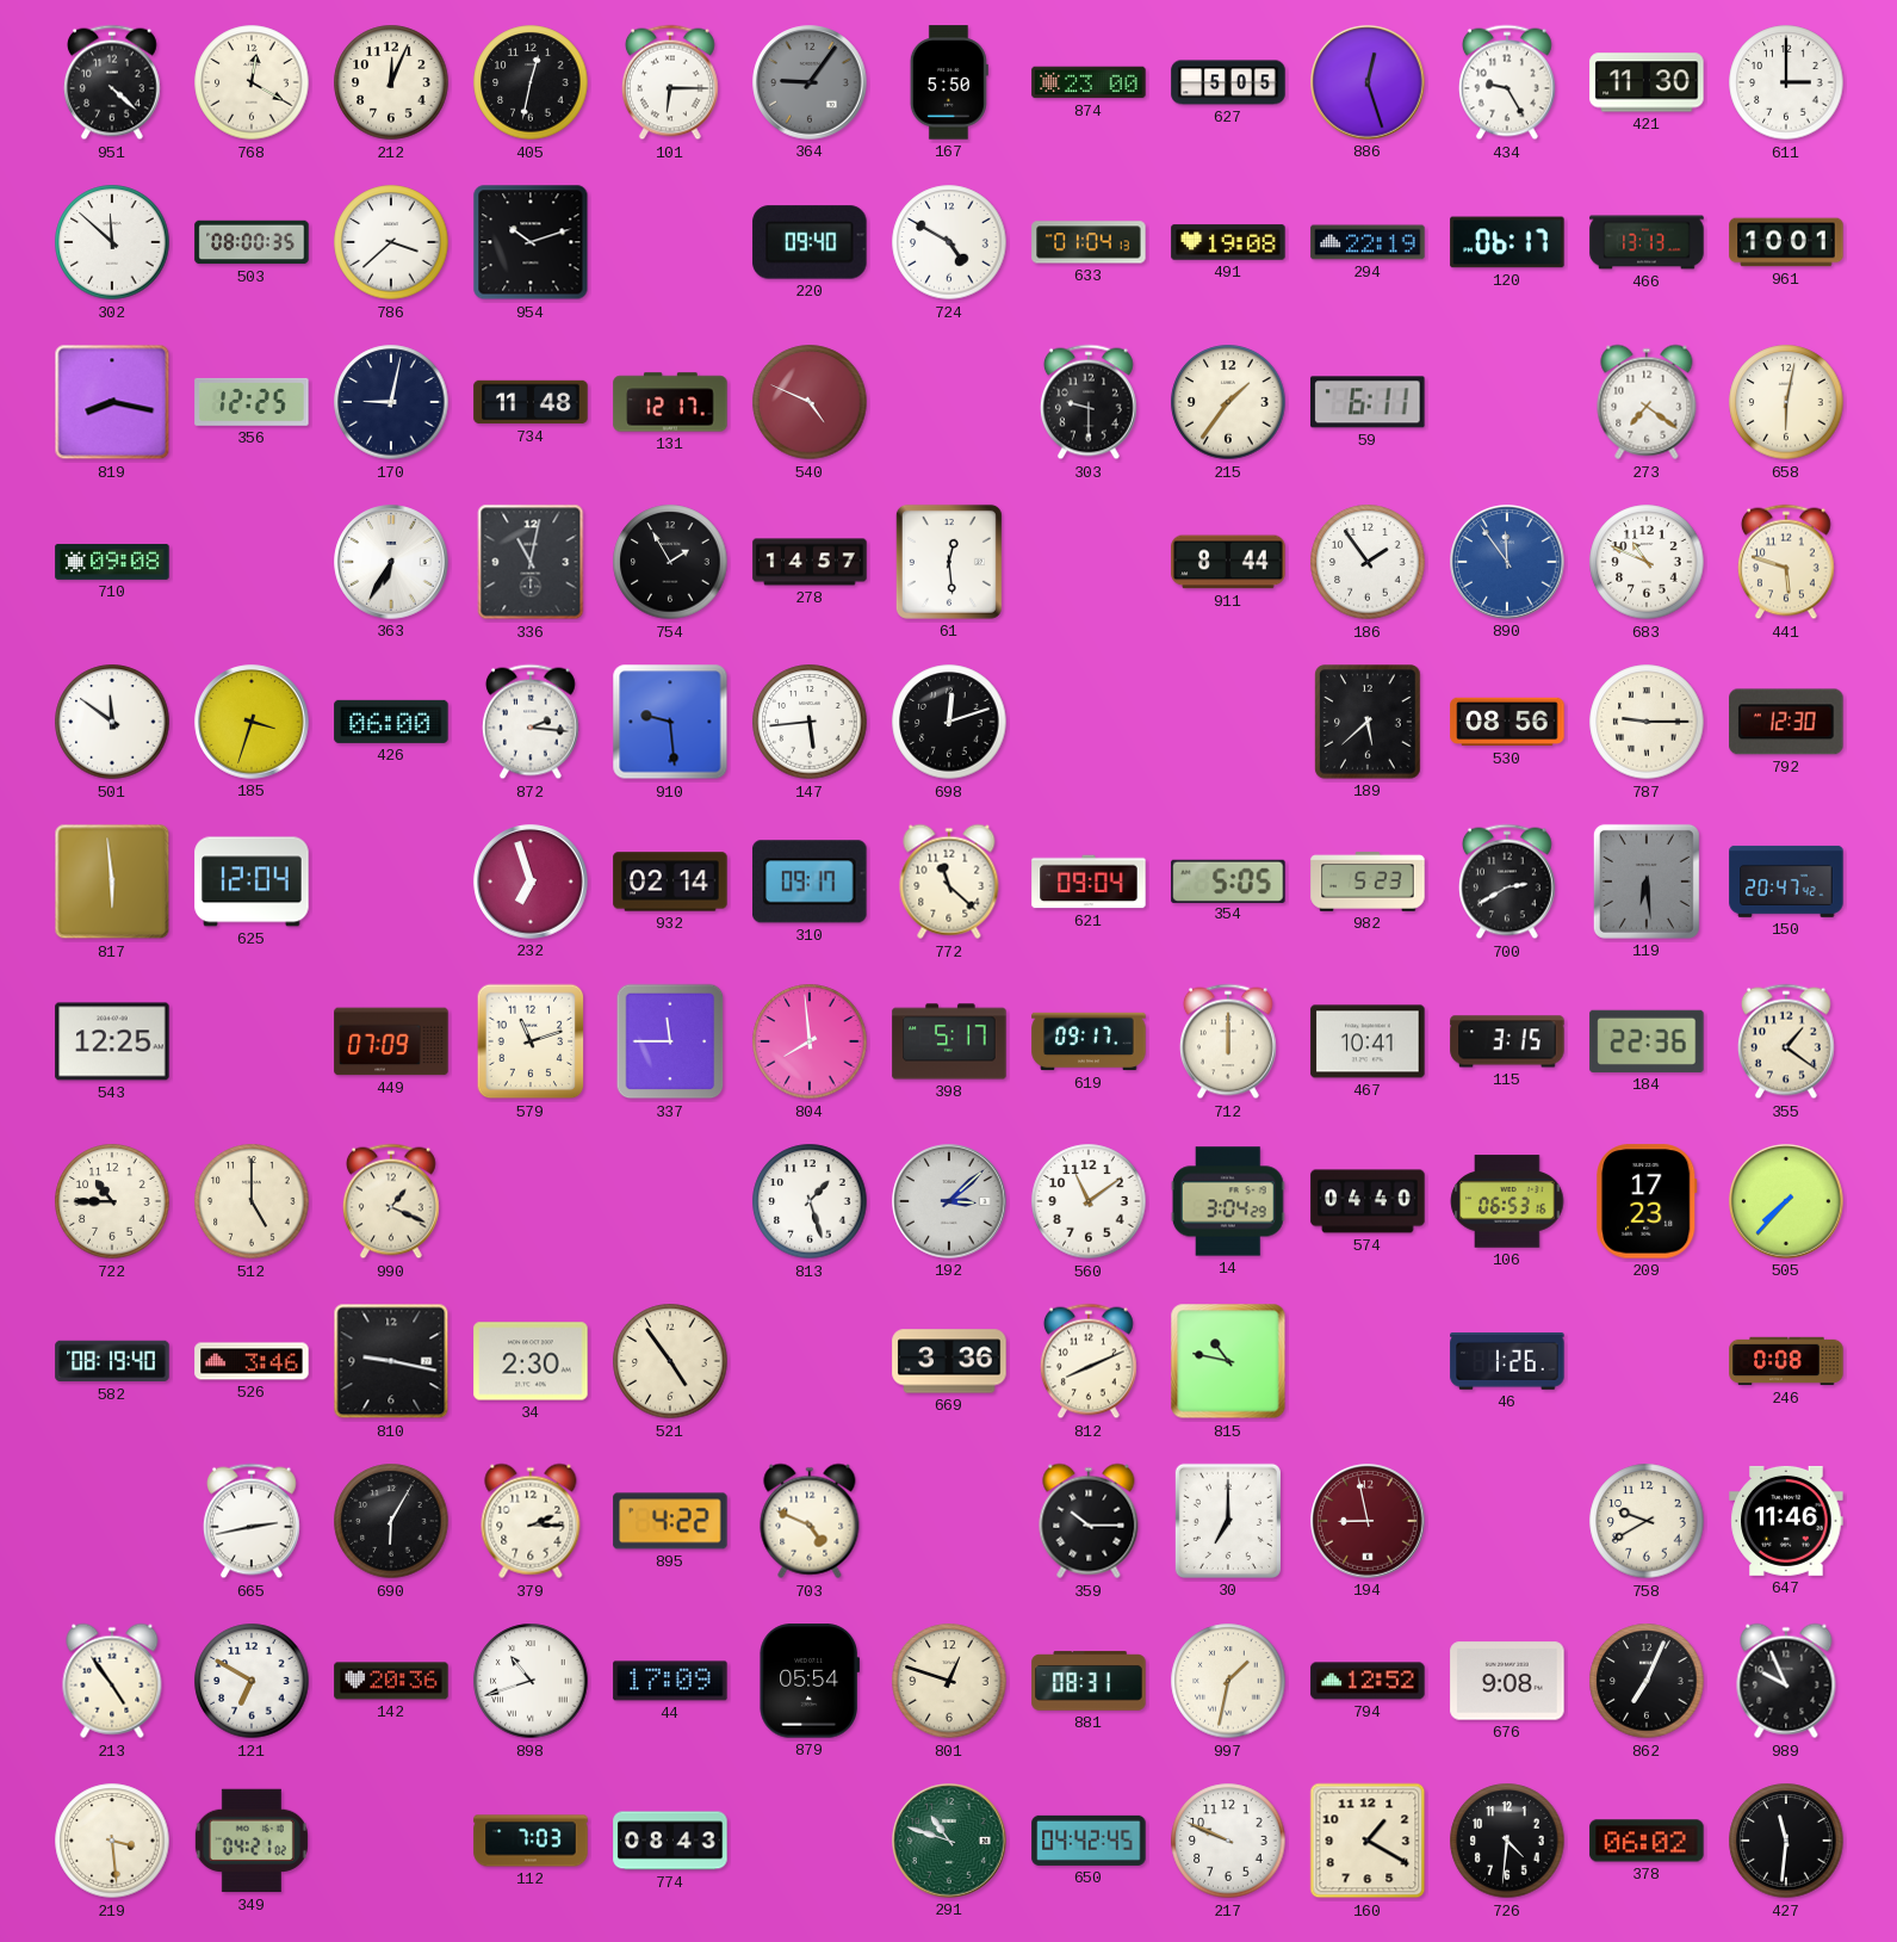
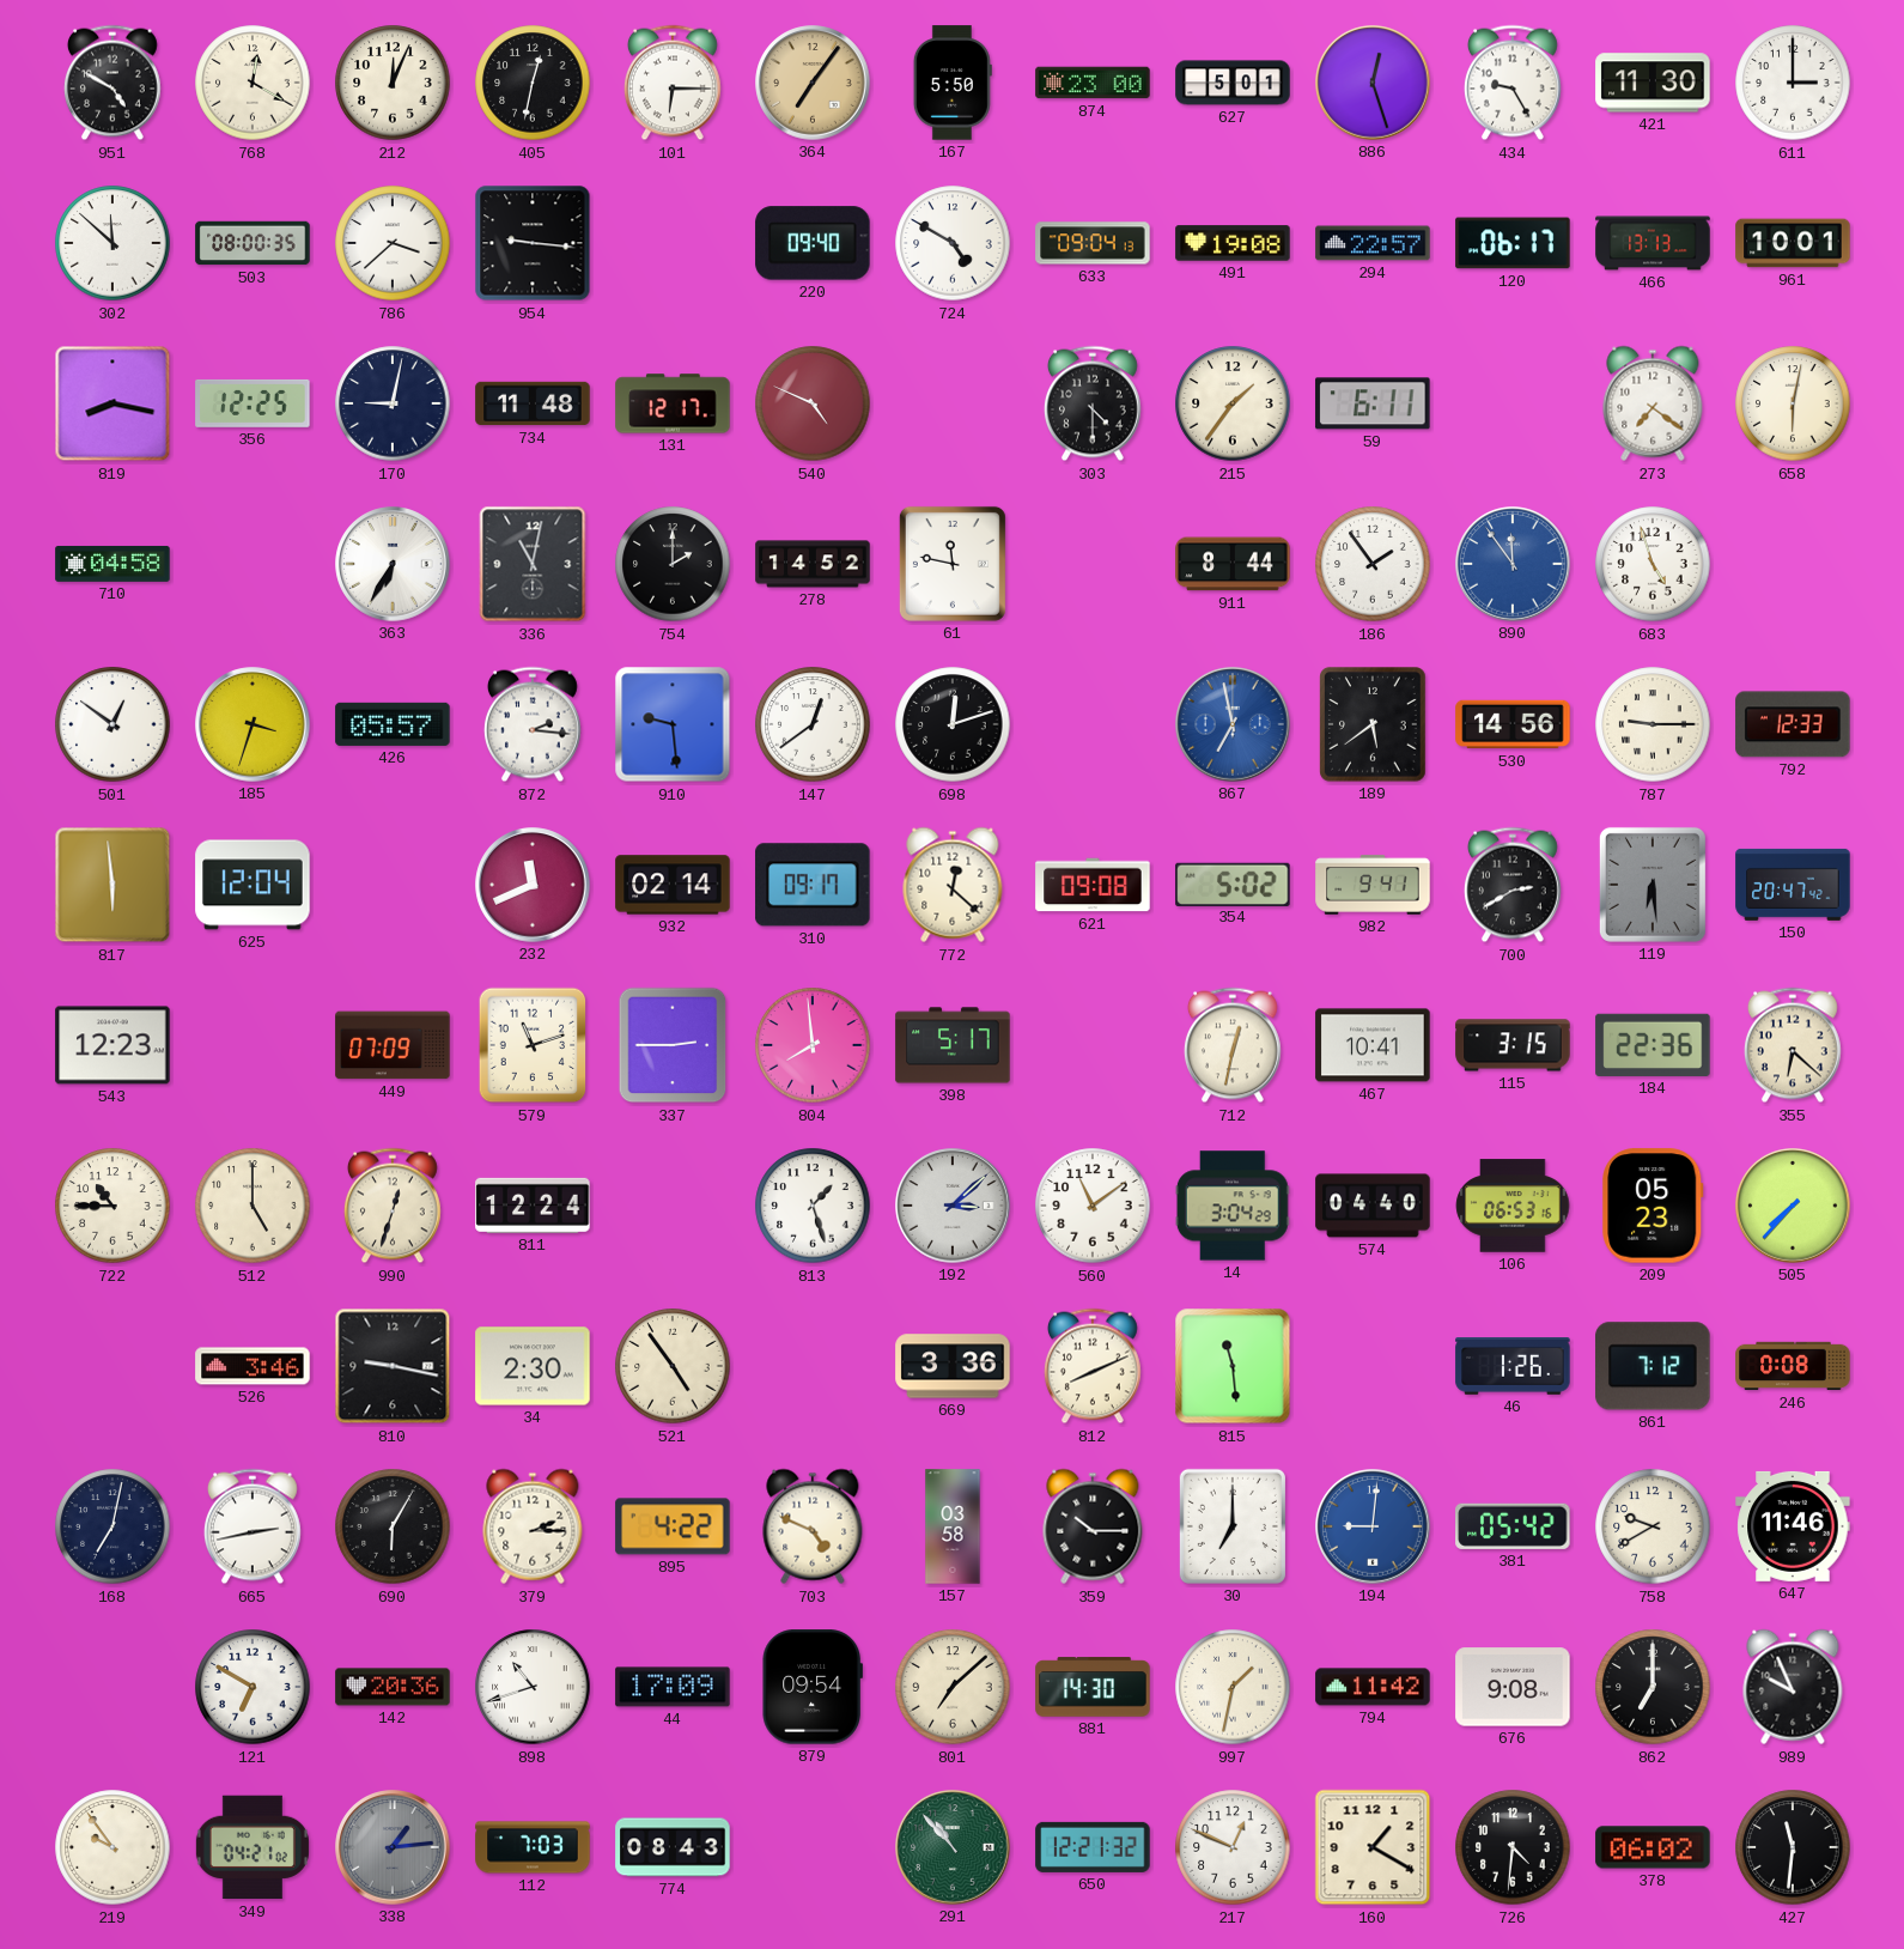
951: 4:22 -> 4:50 (112, 83)
364: 9:06 -> 7:06 (813, 83)
364 dial: grey -> champagne (813, 83)
627: 5:05 -> 5:01 (1233, 83)
954: 10:12 -> 9:16 (533, 243)
633: 01:04 -> 09:04 (1093, 243)
294: 22:19 -> 22:57 (1373, 243)
303: 9:30 -> 4:30 (1093, 403)
710: 09:08 -> 04:58 (112, 564)
754: 1:55 -> 2:00 (673, 564)
278: 14:57 -> 14:52 (813, 564)
61: 12:29 -> 11:47 (953, 564)
683: 10:49 -> 4:57 (1653, 564)
441: 5:48 -> none (1786, 562)
501: 11:51 -> 12:51 (112, 724)
426: 06:00 -> 05:57 (393, 724)
147: 5:44 -> 12:39 (813, 724)
867: none -> 6:58 (1233, 724)
189: 5:38 -> 5:39 (1373, 724)
530: 08:56 -> 14:56 (1513, 724)
792: 12:30 -> 12:33 (1793, 724)
232: 6:57 -> 11:41 (533, 885)
772: 11:22 -> 12:22 (953, 885)
621: 09:04 -> 09:08 (1093, 885)
354: 5:05 -> 5:02 (1233, 884)
982: 5:23 -> 9:41 (1373, 885)
543: 12:25 -> 12:23 (112, 1045)
337: 11:45 -> 2:45 (673, 1045)
619: 09:17 -> none (1089, 1041)
712: 12:00 -> 12:32 (1233, 1045)
355: 1:21 -> 6:22 (1793, 1045)
990: 1:19 -> 12:33 (393, 1206)
811: none -> 12:24 (533, 1206)
209: 17:23 -> 05:23 (1653, 1206)
582: 08:19 -> none (112, 1361)
815: 10:47 -> 11:29 (1233, 1366)
861: none -> 7:12 (1653, 1366)
168: none -> 7:02 (112, 1526)
157: none -> 03:58 (953, 1526)
194: 8:58 -> 9:01 (1373, 1526)
194 dial: burgundy -> blue (1373, 1526)
381: none -> 05:42 (1513, 1526)
213: 4:54 -> none (112, 1681)
879: 05:54 -> 09:54 (811, 1687)
801: 12:48 -> 7:08 (953, 1687)
881: 08:31 -> 14:30 (1093, 1687)
794: 12:52 -> 11:42 (1373, 1687)
862: 7:04 -> 7:00 (1653, 1687)
219: 3:29 -> 9:54 (112, 1847)
338: none -> 1:14 (393, 1847)
291: 10:48 -> 10:53 (953, 1847)
650: 04:42 -> 12:21 (1093, 1847)
217: 9:49 -> 12:49 (1233, 1847)
